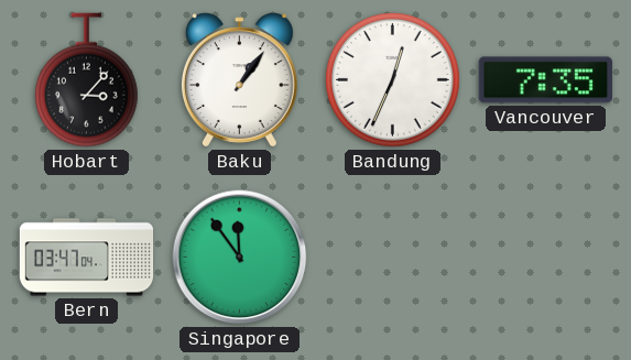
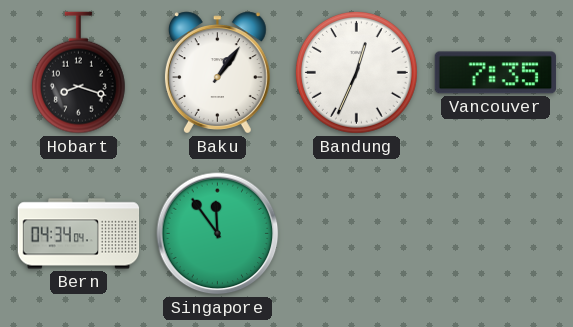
Hobart: 3:07 -> 8:18 (78, 73)
Bern: 03:47 -> 04:34 (79, 234)
